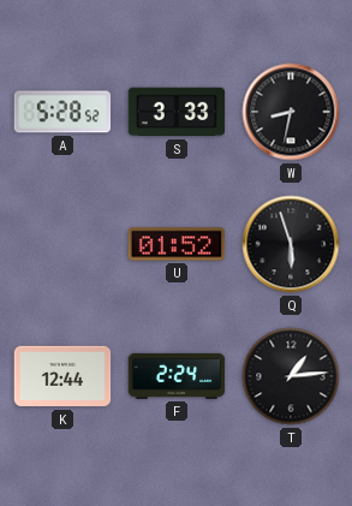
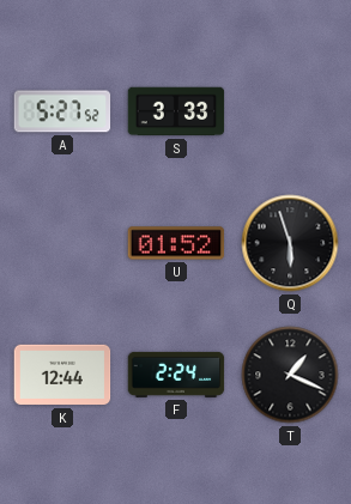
A: 5:28 -> 5:27 (62, 111)
W: 8:32 -> none (291, 112)
T: 1:14 -> 1:19 (290, 375)
